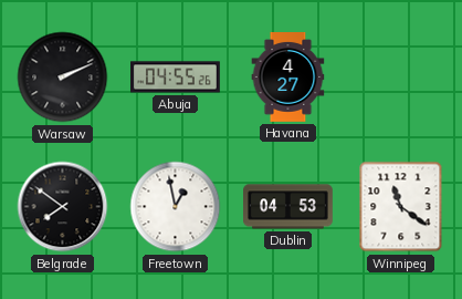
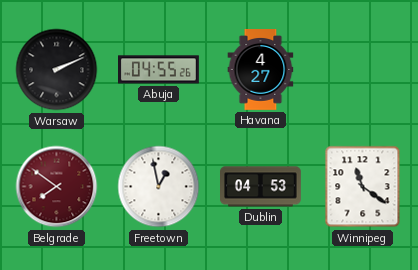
Belgrade dial: black -> burgundy (57, 187)
